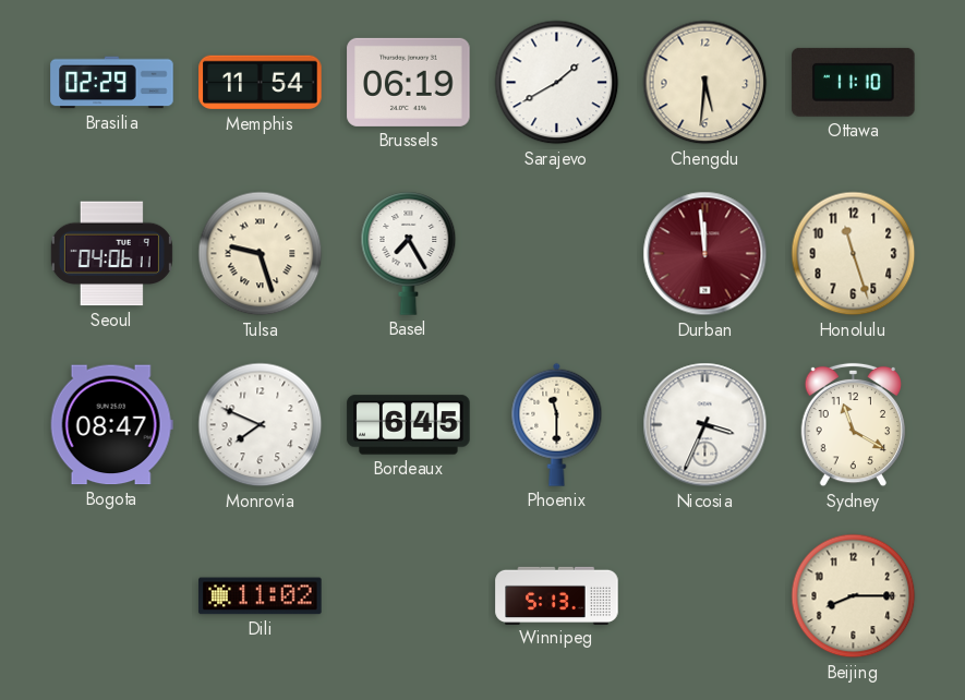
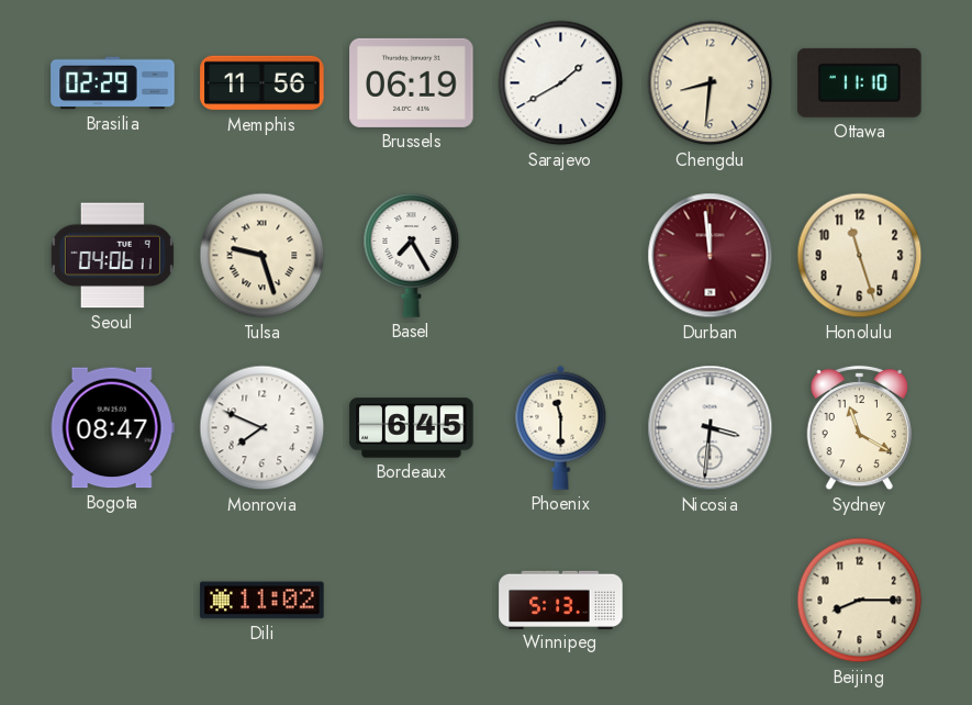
Memphis: 11:54 -> 11:56 (262, 83)
Chengdu: 5:31 -> 8:31 (711, 83)
Nicosia: 3:34 -> 3:31 (711, 428)
